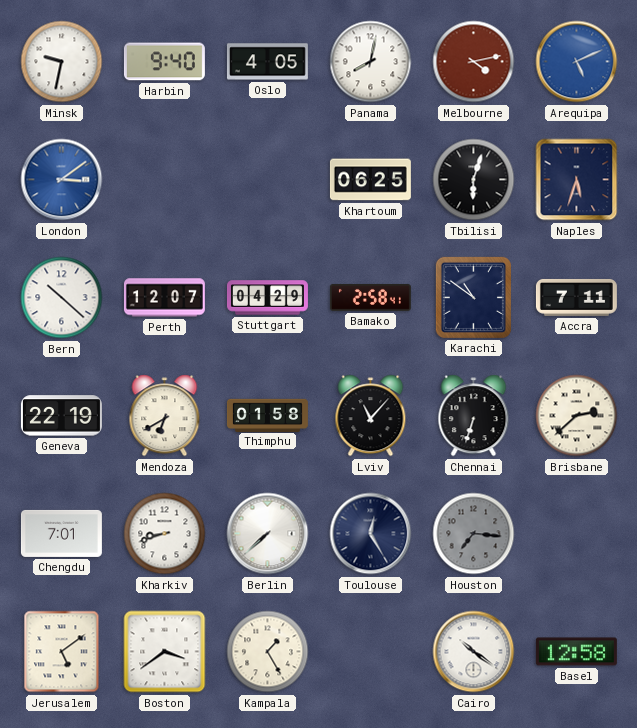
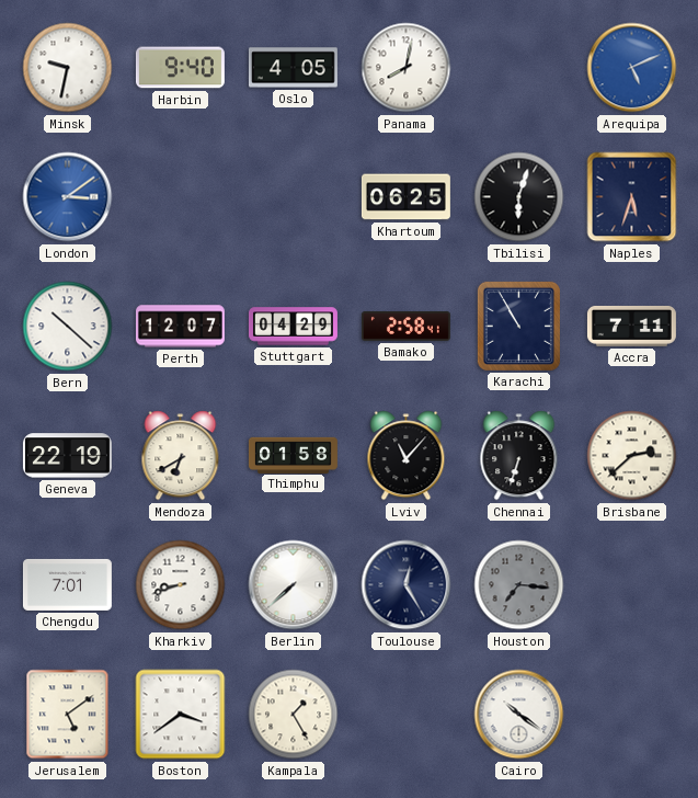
Melbourne: 4:13 -> none (474, 62)
Karachi: 10:51 -> 10:55 (518, 326)
Basel: 12:58 -> none (576, 652)
